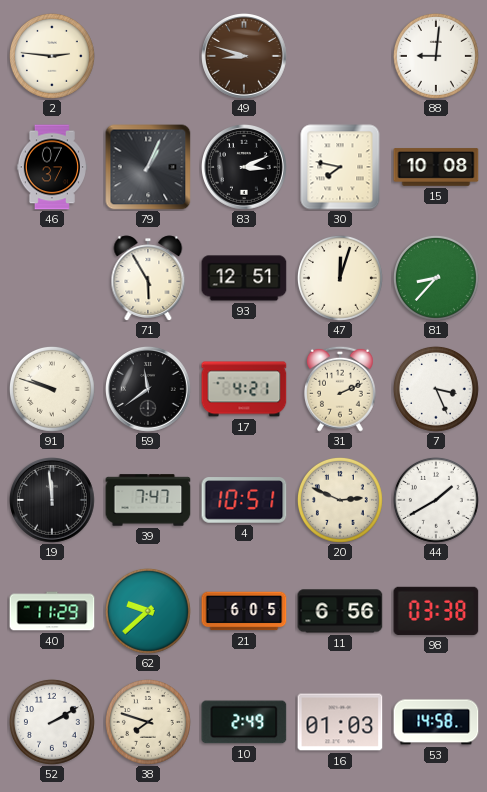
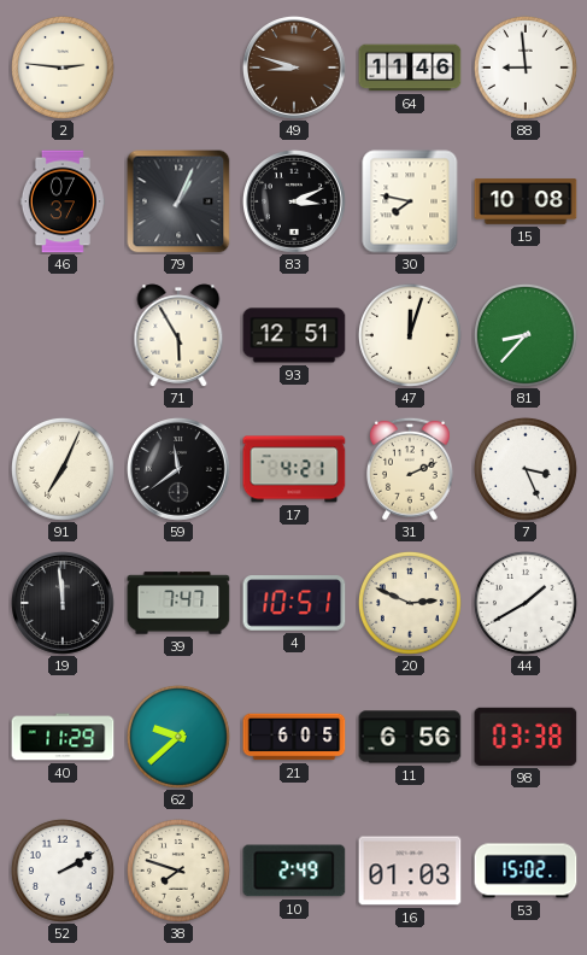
64: none -> 11:46 (410, 68)
88: 9:01 -> 8:59 (526, 68)
91: 9:48 -> 7:04 (63, 469)
53: 14:58 -> 15:02 (526, 871)
